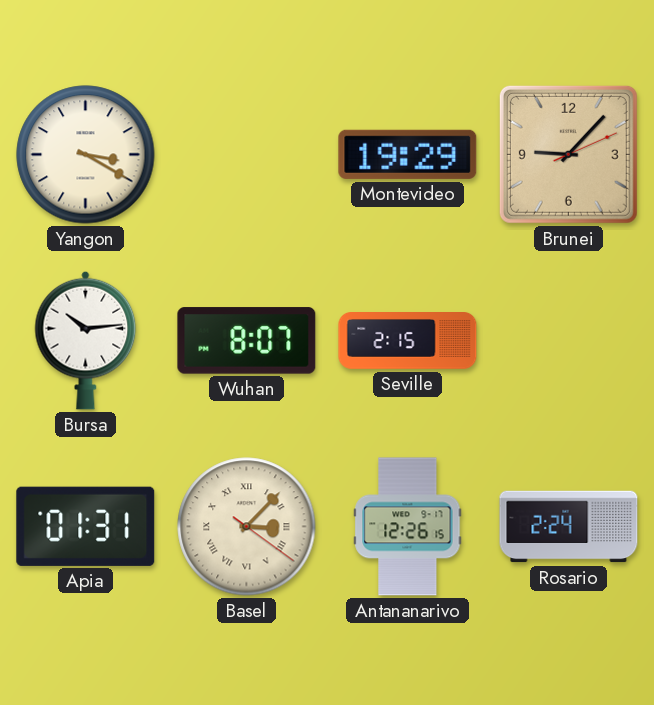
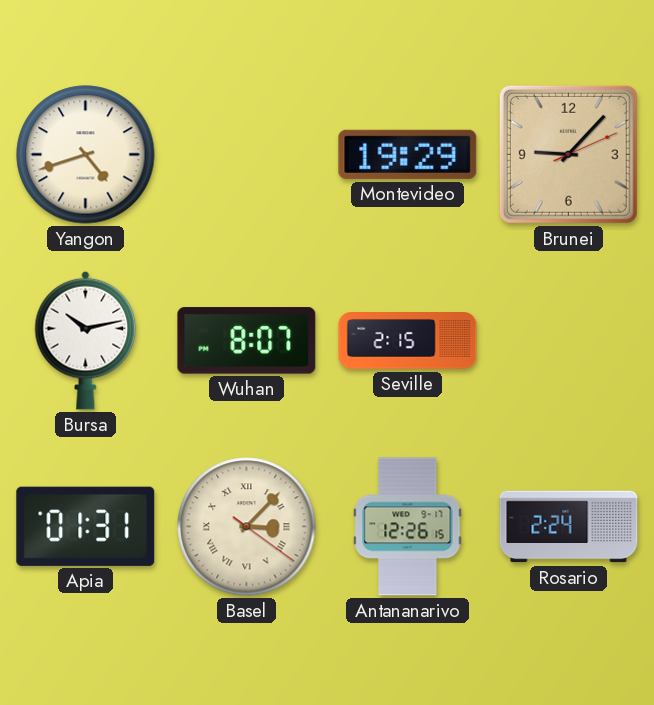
Yangon: 3:20 -> 4:42 (86, 155)
Bursa: 10:14 -> 10:13 (86, 340)
